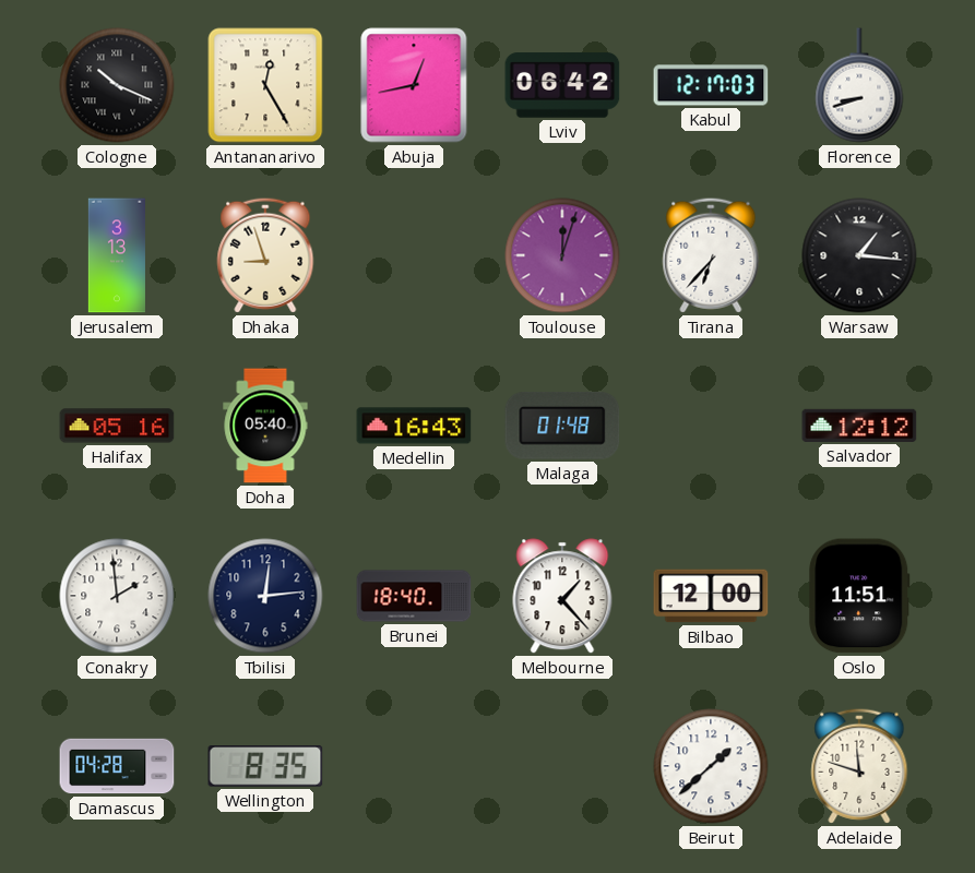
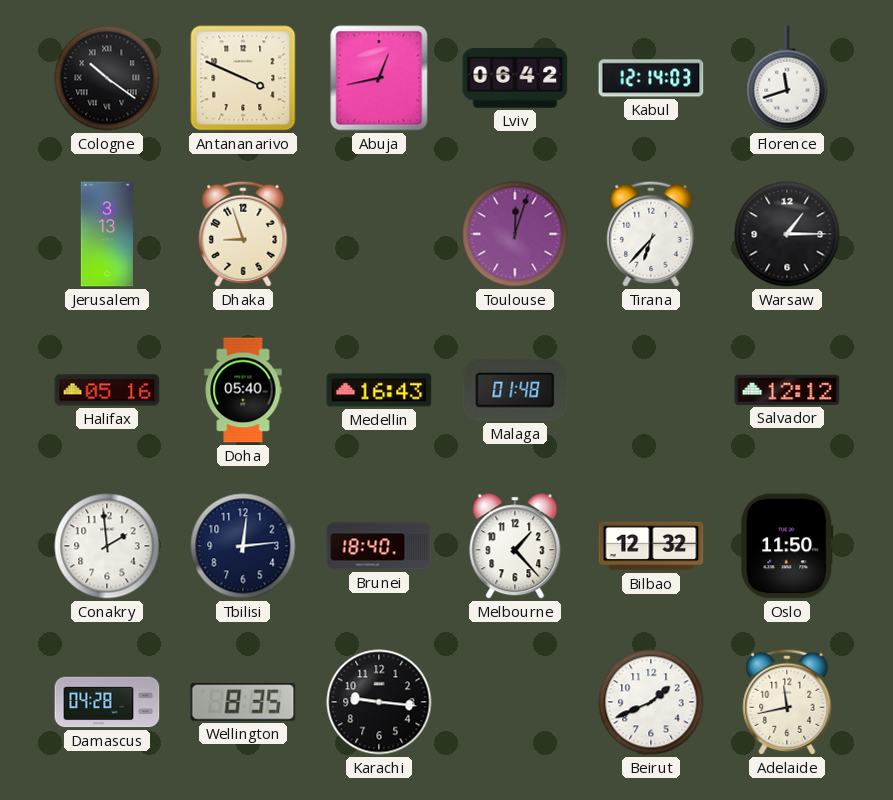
Cologne: 10:19 -> 10:21 (107, 78)
Antananarivo: 12:25 -> 3:49 (243, 78)
Kabul: 12:17 -> 12:14 (651, 78)
Florence: 8:42 -> 11:42 (787, 78)
Warsaw: 1:16 -> 1:15 (787, 234)
Bilbao: 12:00 -> 12:32 (651, 546)
Oslo: 11:51 -> 11:50 (787, 546)
Karachi: none -> 9:16 (379, 702)
Beirut: 1:38 -> 1:41 (651, 702)
Adelaide: 11:48 -> 11:43 (787, 702)
